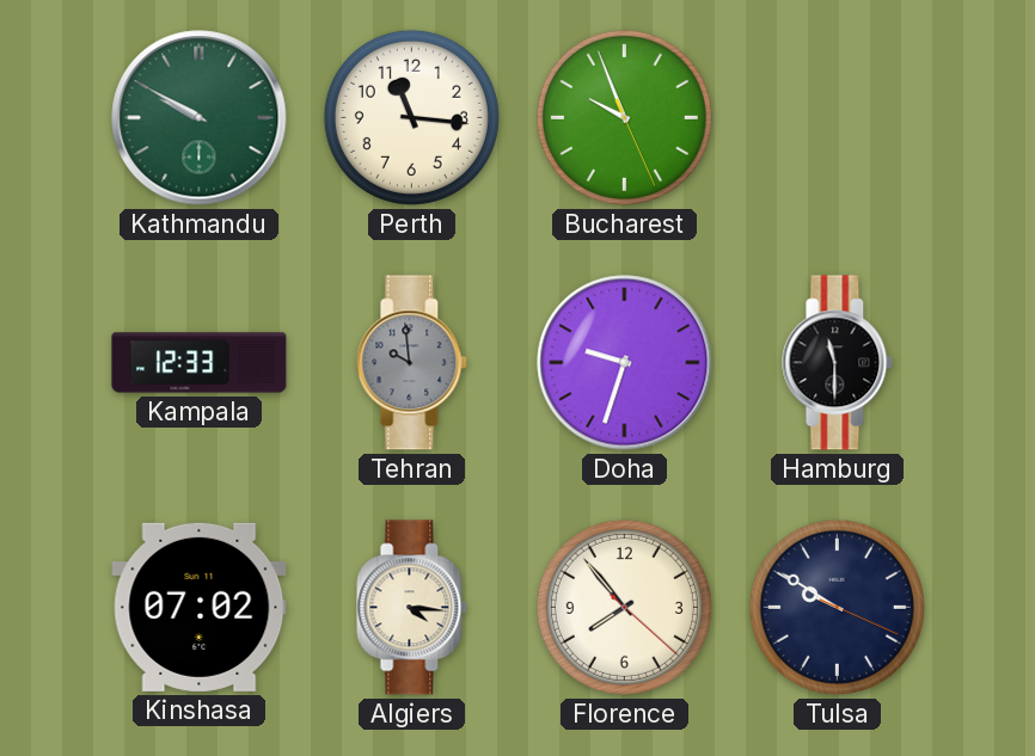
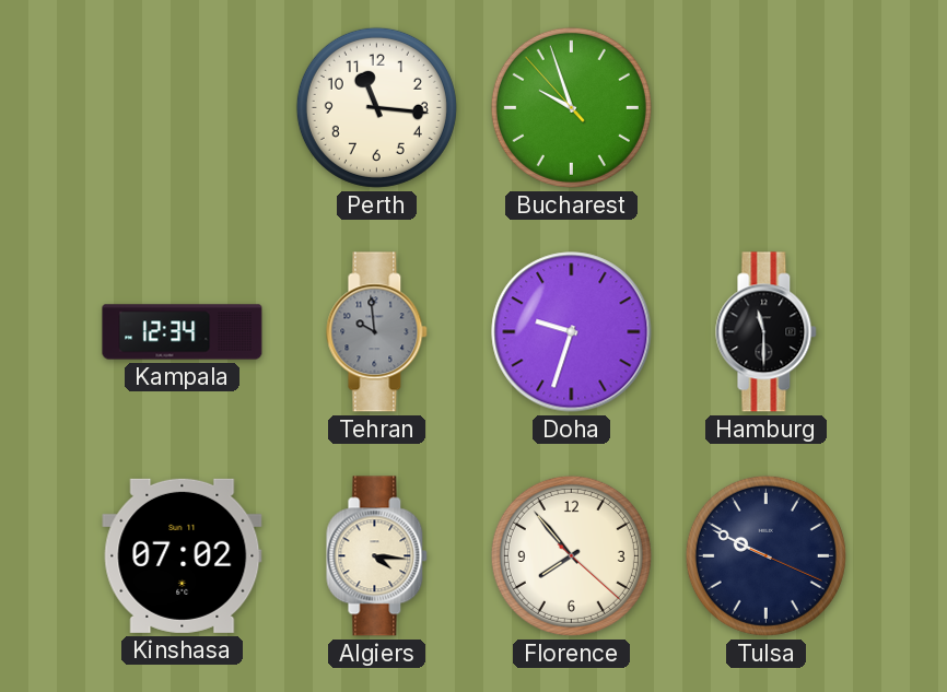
Kathmandu: 9:50 -> none (200, 118)
Bucharest: 9:56:26 -> 9:56:53 (571, 107)
Kampala: 12:33 -> 12:34 (183, 332)
Tulsa: 9:50 -> 9:49 (765, 555)
